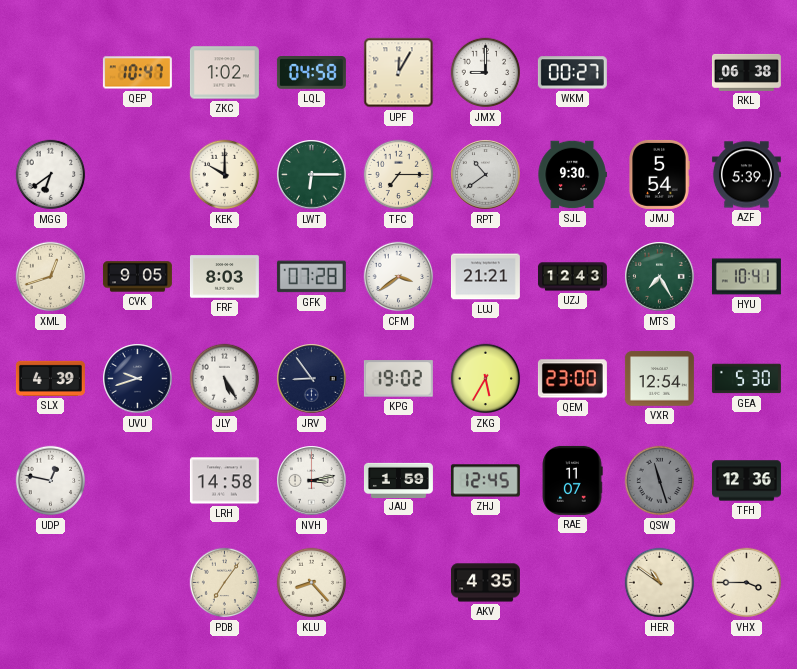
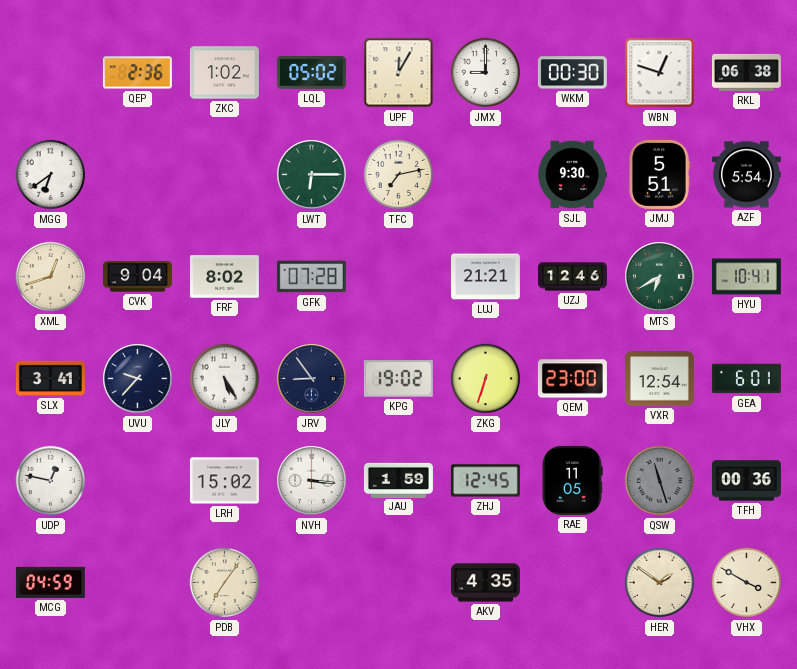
QEP: 10:47 -> 2:36 (137, 73)
LQL: 04:58 -> 05:02 (311, 73)
WKM: 00:27 -> 00:30 (572, 73)
WBN: none -> 12:48 (660, 73)
KEK: 10:00 -> none (225, 175)
TFC: 7:15 -> 7:13 (399, 175)
RPT: 10:39 -> none (486, 175)
JMJ: 5:54 -> 5:51 (659, 174)
AZF: 5:39 -> 5:54 (746, 175)
CVK: 9:05 -> 9:04 (137, 277)
FRF: 8:03 -> 8:02 (224, 277)
CFM: 3:39 -> none (399, 277)
UZJ: 12:43 -> 12:46 (572, 277)
MTS: 7:25 -> 6:40 (660, 277)
SLX: 4:39 -> 3:41 (50, 378)
UVU: 9:42 -> 9:37 (138, 379)
ZKG: 5:35 -> 6:33 (486, 379)
GEA: 5:30 -> 6:01 (746, 379)
LRH: 14:58 -> 15:02 (224, 481)
NVH: 3:13 -> 3:16 (312, 481)
RAE: 11:07 -> 11:05 (572, 480)
TFH: 12:36 -> 00:36 (746, 481)
MCG: none -> 04:59 (50, 582)
KLU: 8:23 -> none (312, 583)
HER: 10:51 -> 1:51 (660, 583)
VHX: 3:45 -> 3:50 (747, 583)
